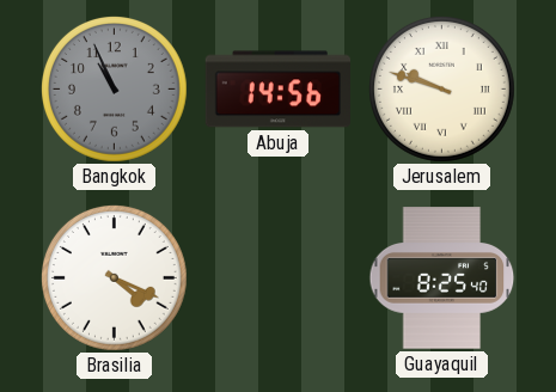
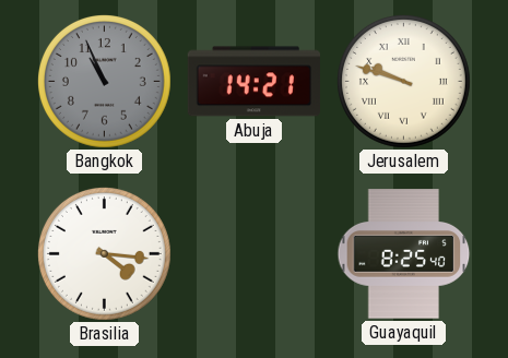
Abuja: 14:56 -> 14:21 (253, 82)
Brasilia: 4:19 -> 4:16 (104, 253)
